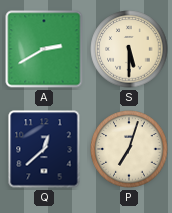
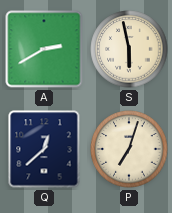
S: 5:30 -> 5:58 (129, 49)
